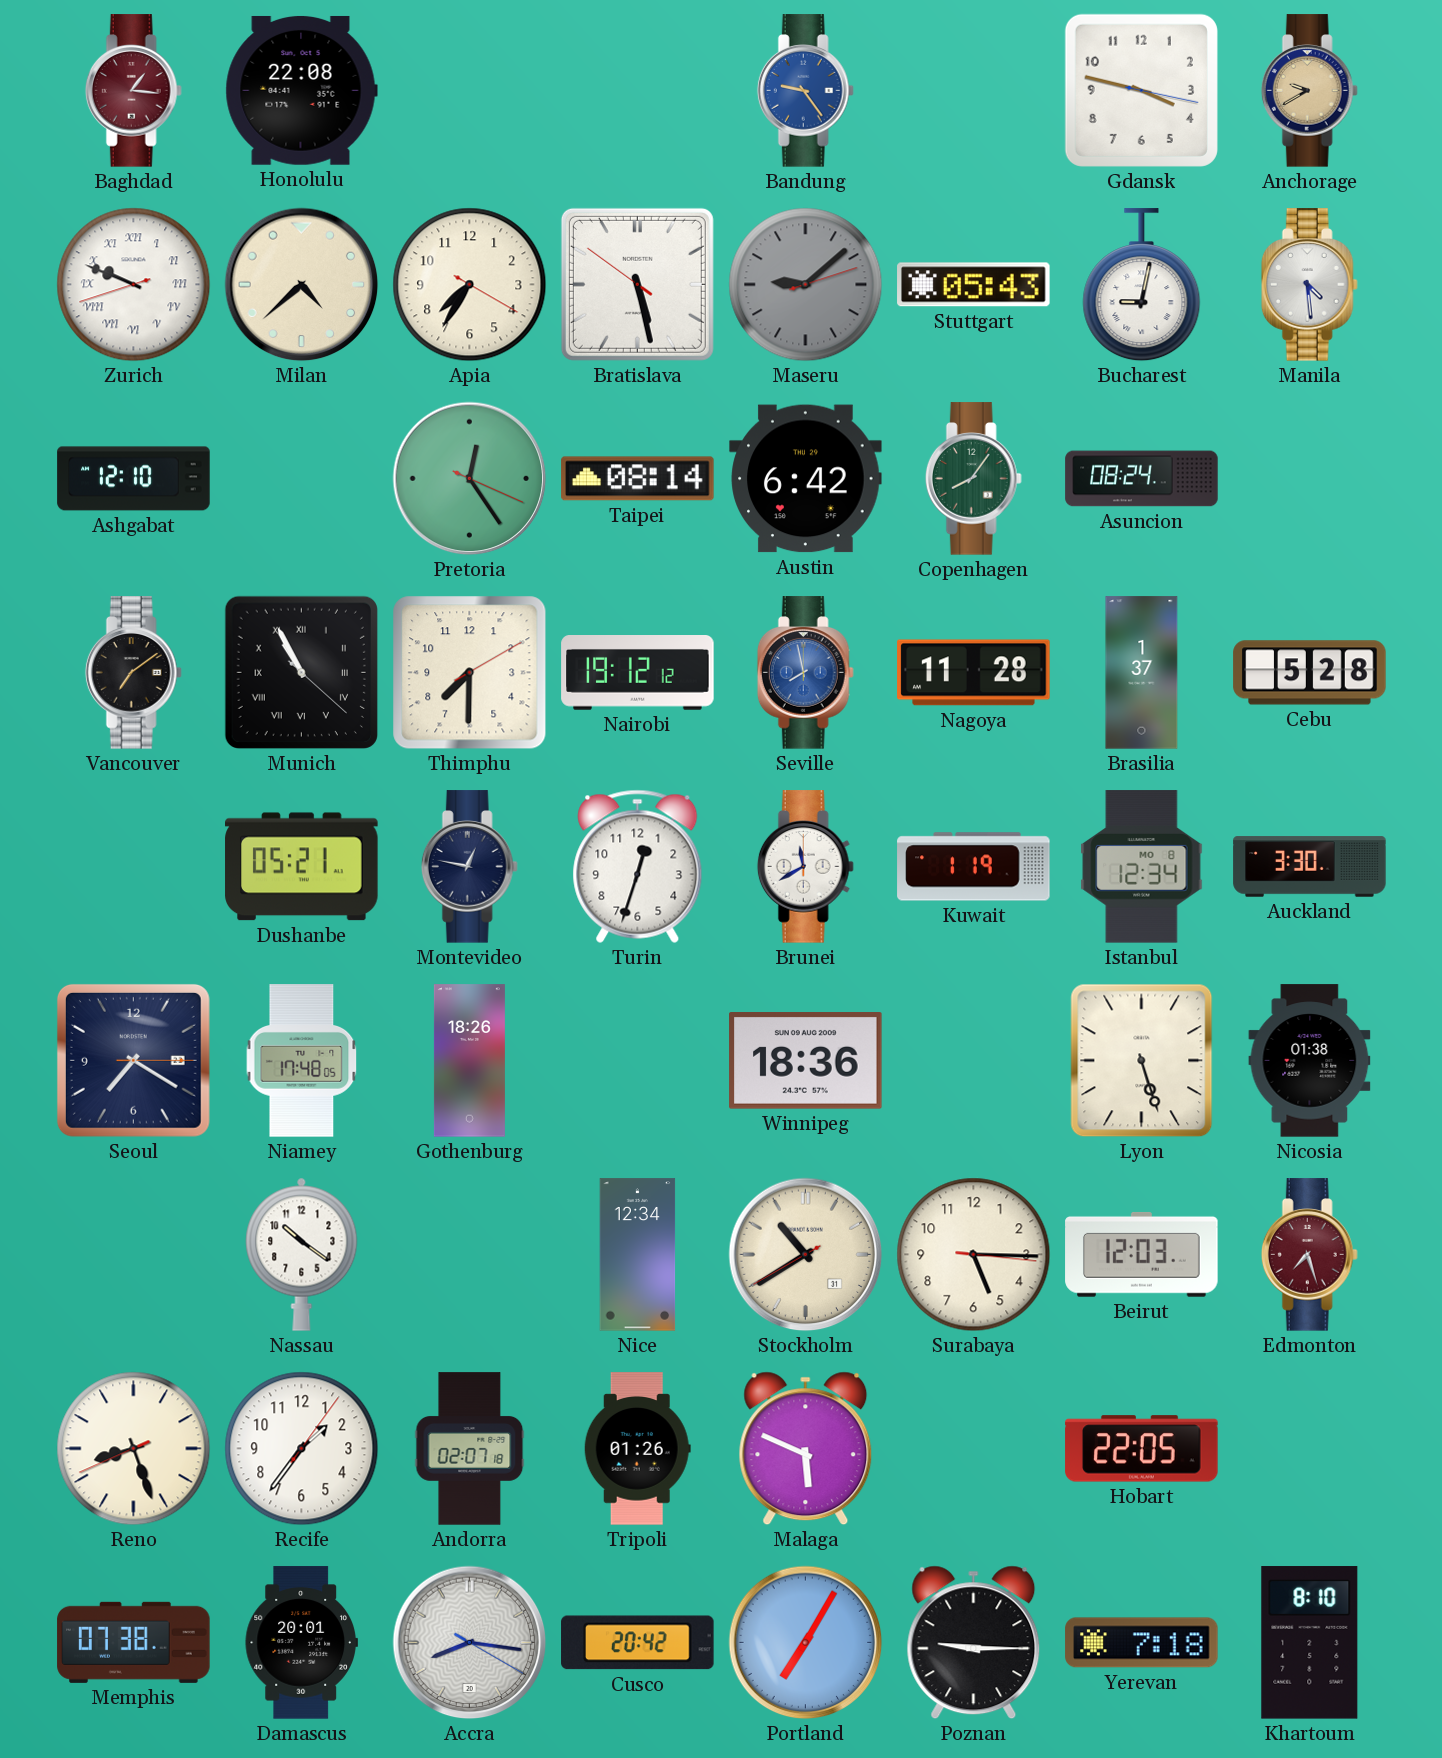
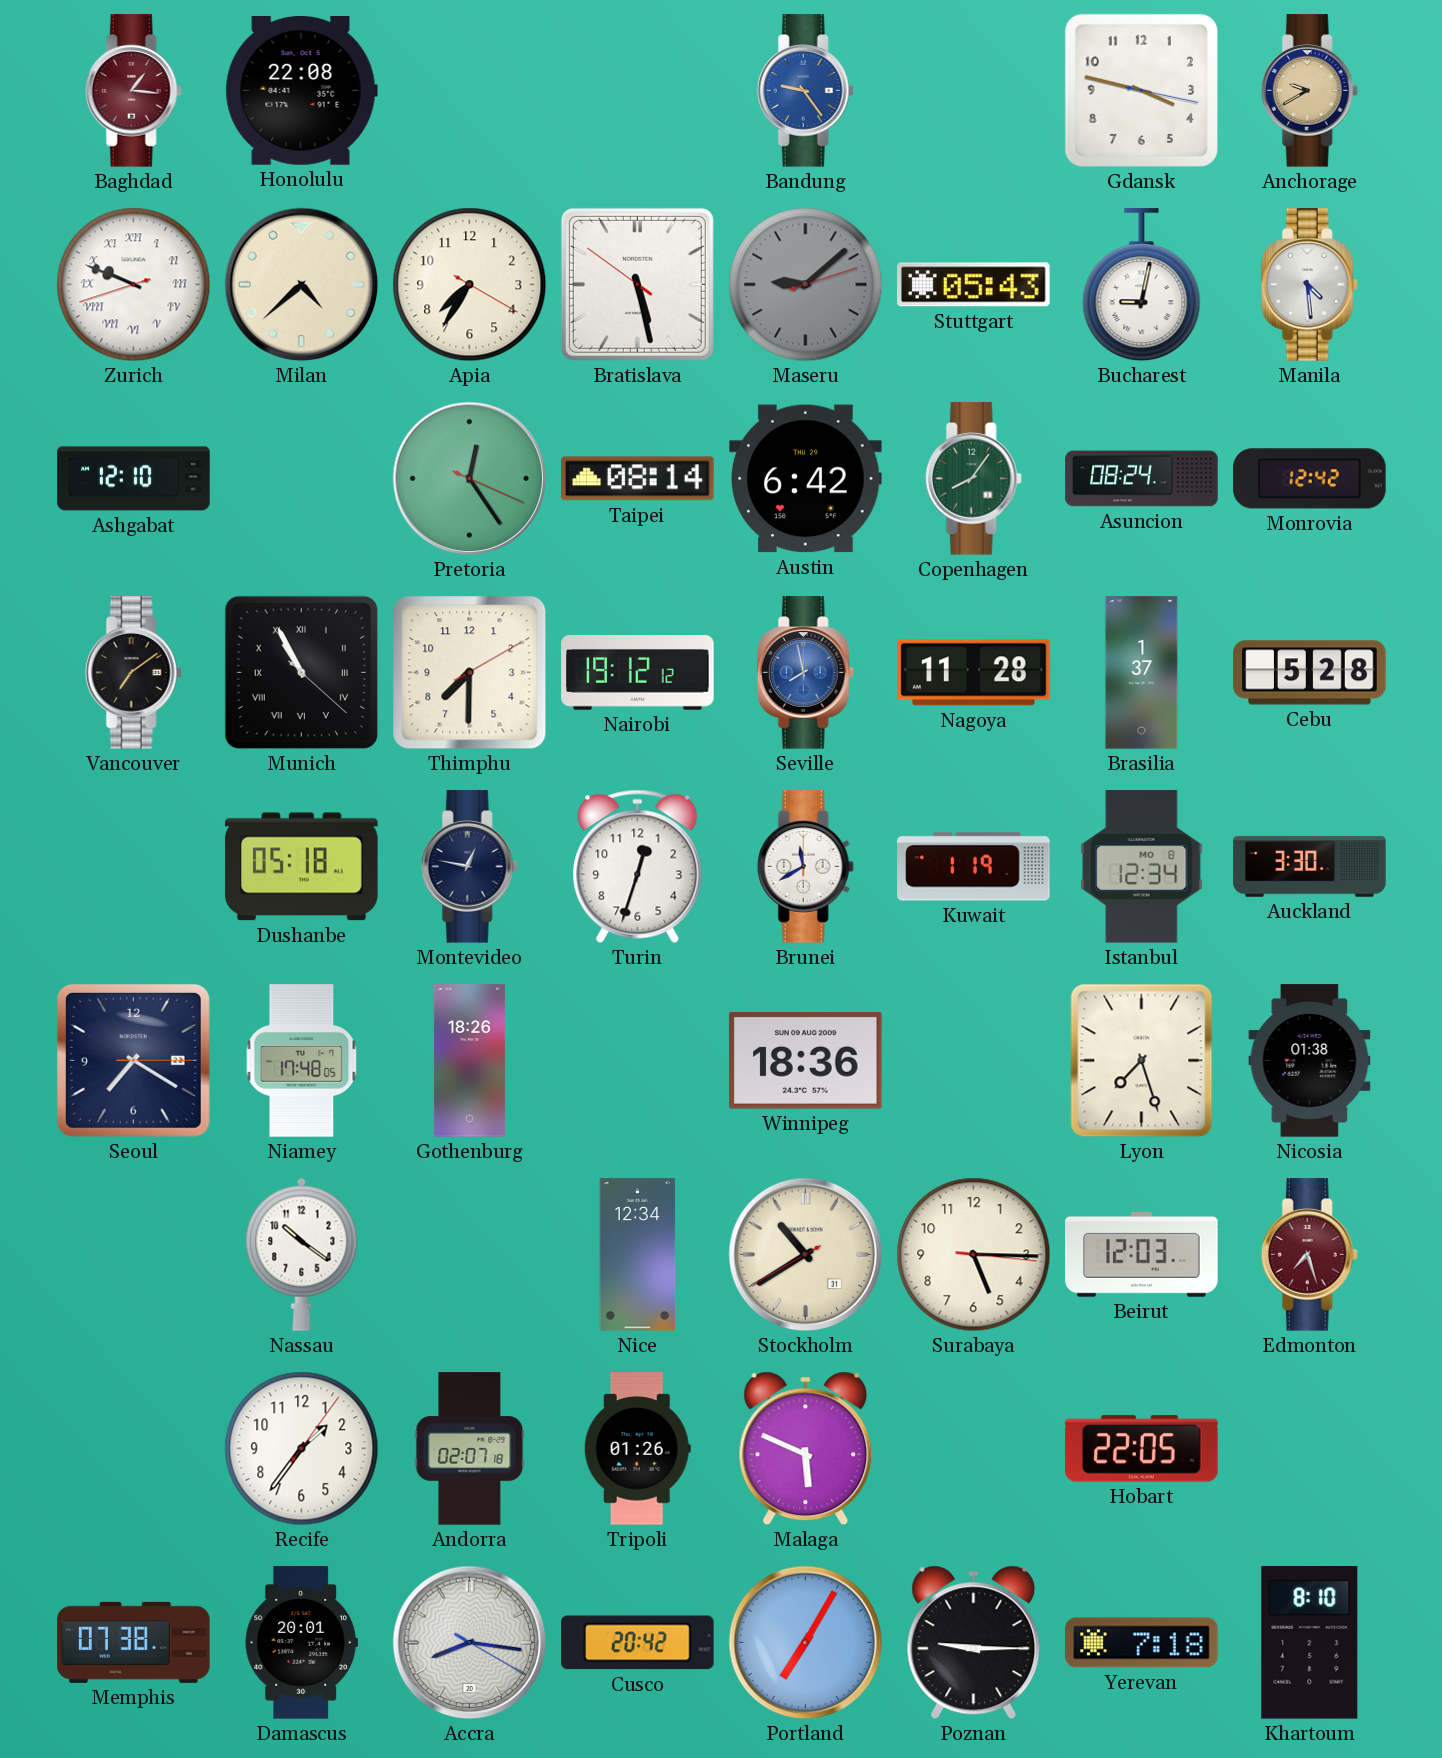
Monrovia: none -> 12:42 (1310, 479)
Dushanbe: 05:21 -> 05:18 (302, 867)
Lyon: 5:27 -> 7:27 (1142, 1061)
Reno: 8:26 -> none (134, 1449)
